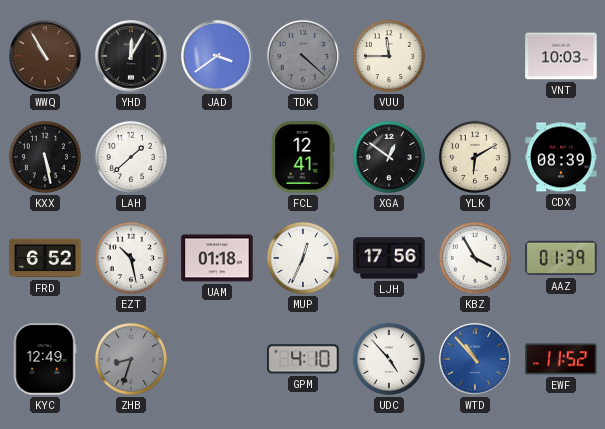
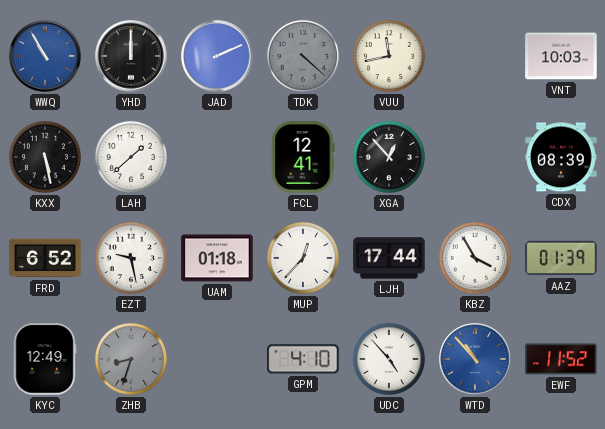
WWQ dial: brown -> blue (45, 56)
YHD: 12:05 -> 12:00 (131, 56)
JAD: 3:39 -> 2:11 (217, 56)
VUU: 11:45 -> 11:43 (389, 56)
XGA: 12:51 -> 12:53 (389, 157)
YLK: 6:10 -> none (475, 157)
EZT: 10:28 -> 9:28 (131, 258)
MUP: 12:34 -> 12:37 (303, 258)
LJH: 17:56 -> 17:44 (389, 258)
